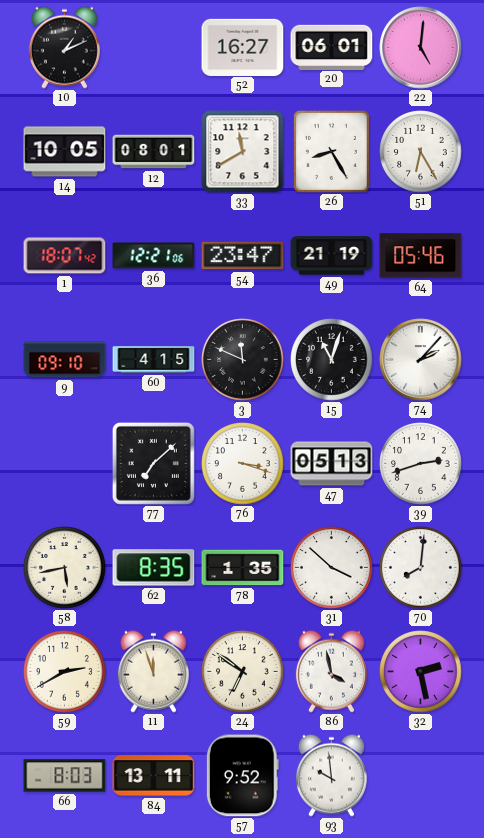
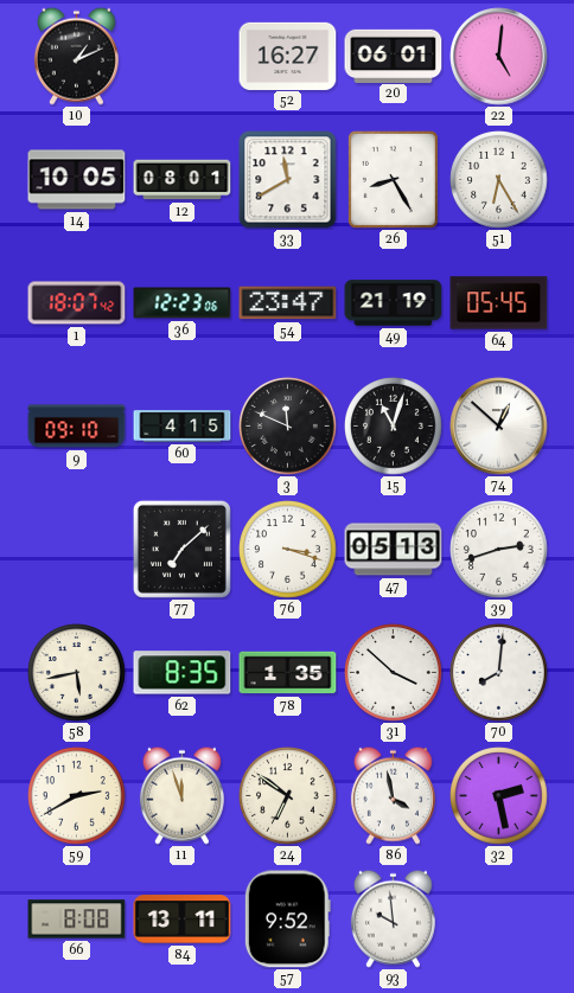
36: 12:21 -> 12:23 (183, 303)
64: 05:46 -> 05:45 (499, 303)
74: 2:07 -> 12:52 (499, 427)
66: 8:03 -> 8:08 (77, 920)
